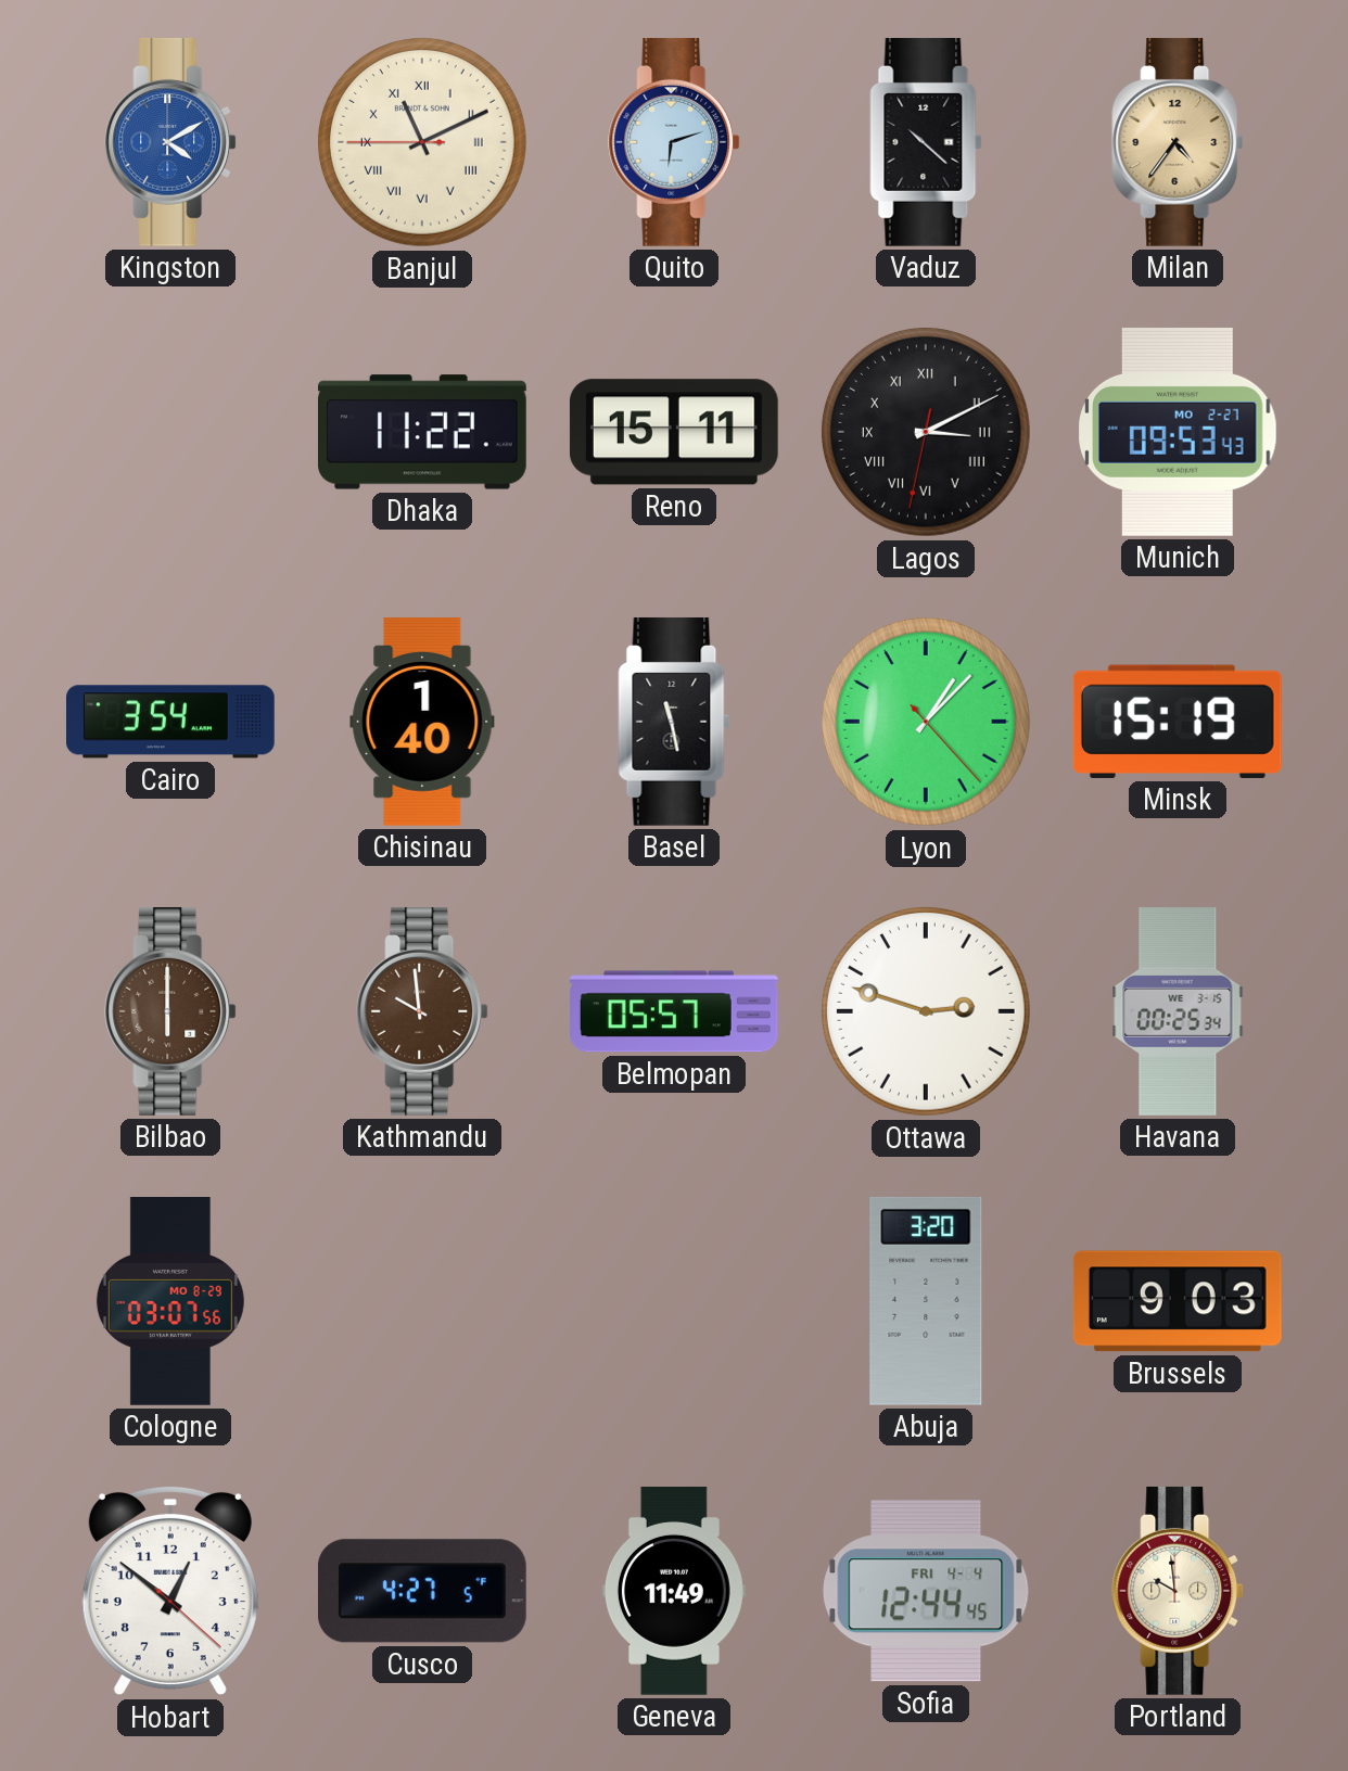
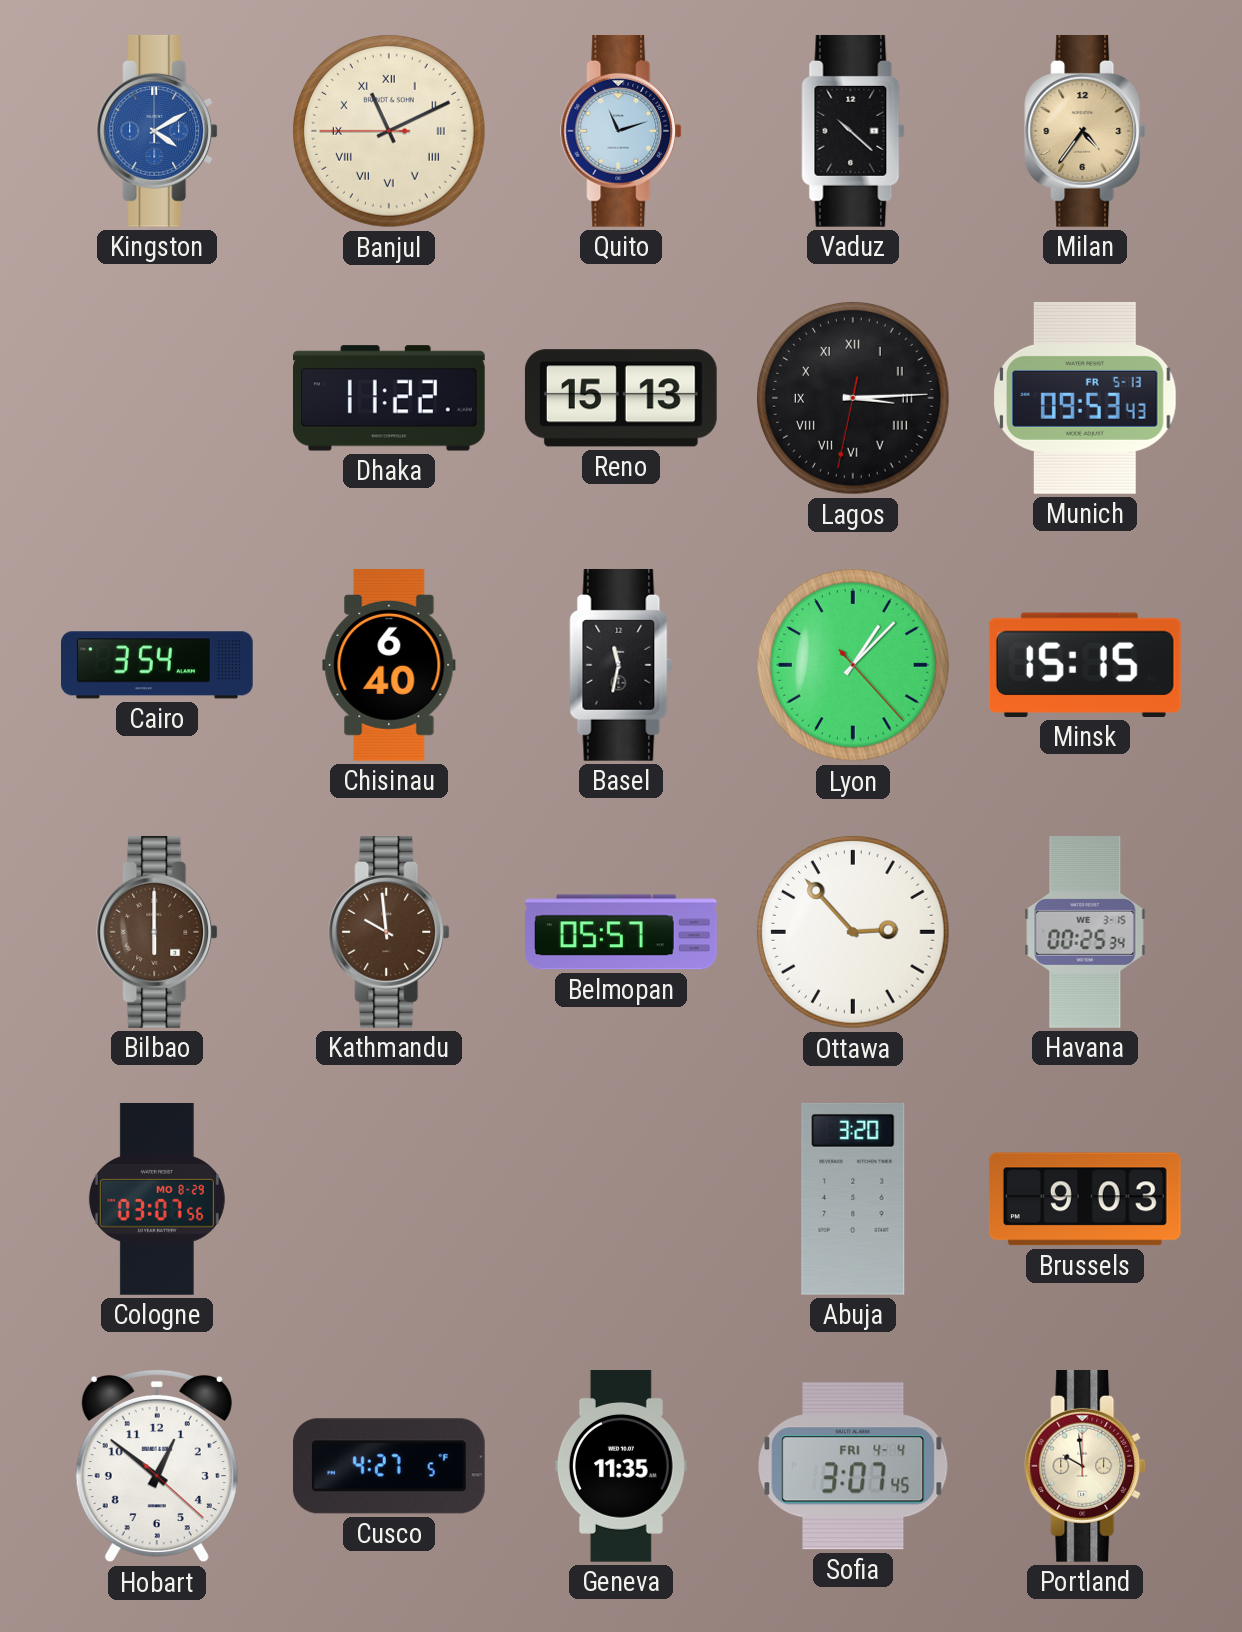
Quito: 6:12 -> 11:12 (621, 131)
Reno: 15:11 -> 15:13 (621, 398)
Lagos: 3:10 -> 3:14 (853, 398)
Munich date: MO 2-27 -> FR 5-13 (1085, 398)
Chisinau: 1:40 -> 6:40 (389, 666)
Basel: 11:28 -> 11:32 (621, 665)
Minsk: 15:19 -> 15:15 (1085, 665)
Ottawa: 2:48 -> 2:53 (853, 932)
Geneva: 11:49 -> 11:35 (621, 1467)
Sofia: 12:44 -> 3:07 (853, 1466)
